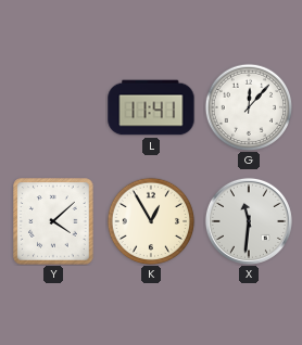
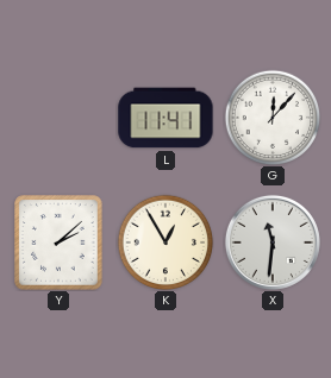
Y: 4:08 -> 2:08 (58, 242)
